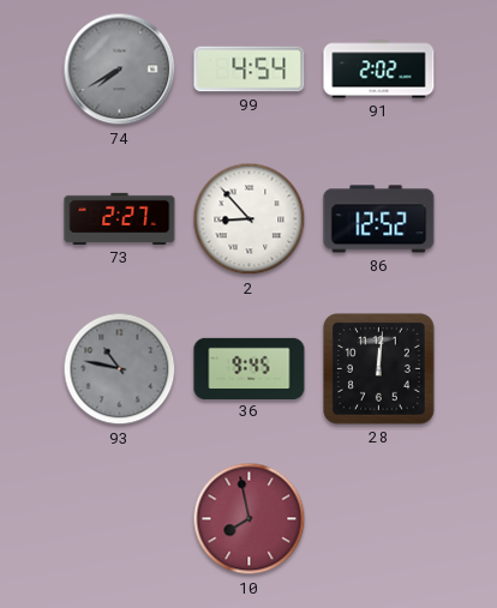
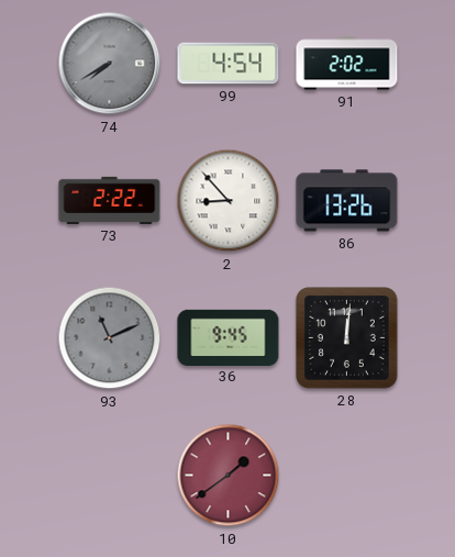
73: 2:27 -> 2:22 (110, 200)
86: 12:52 -> 13:26 (347, 201)
93: 10:47 -> 11:11 (110, 338)
10: 7:58 -> 1:39 (229, 476)
